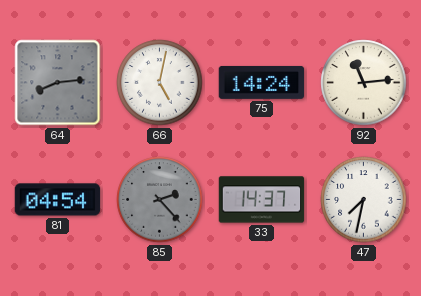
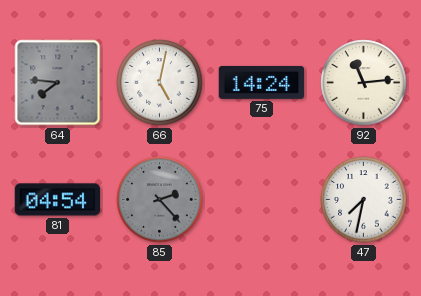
64: 8:14 -> 7:46 (58, 83)
33: 14:37 -> none (262, 200)
